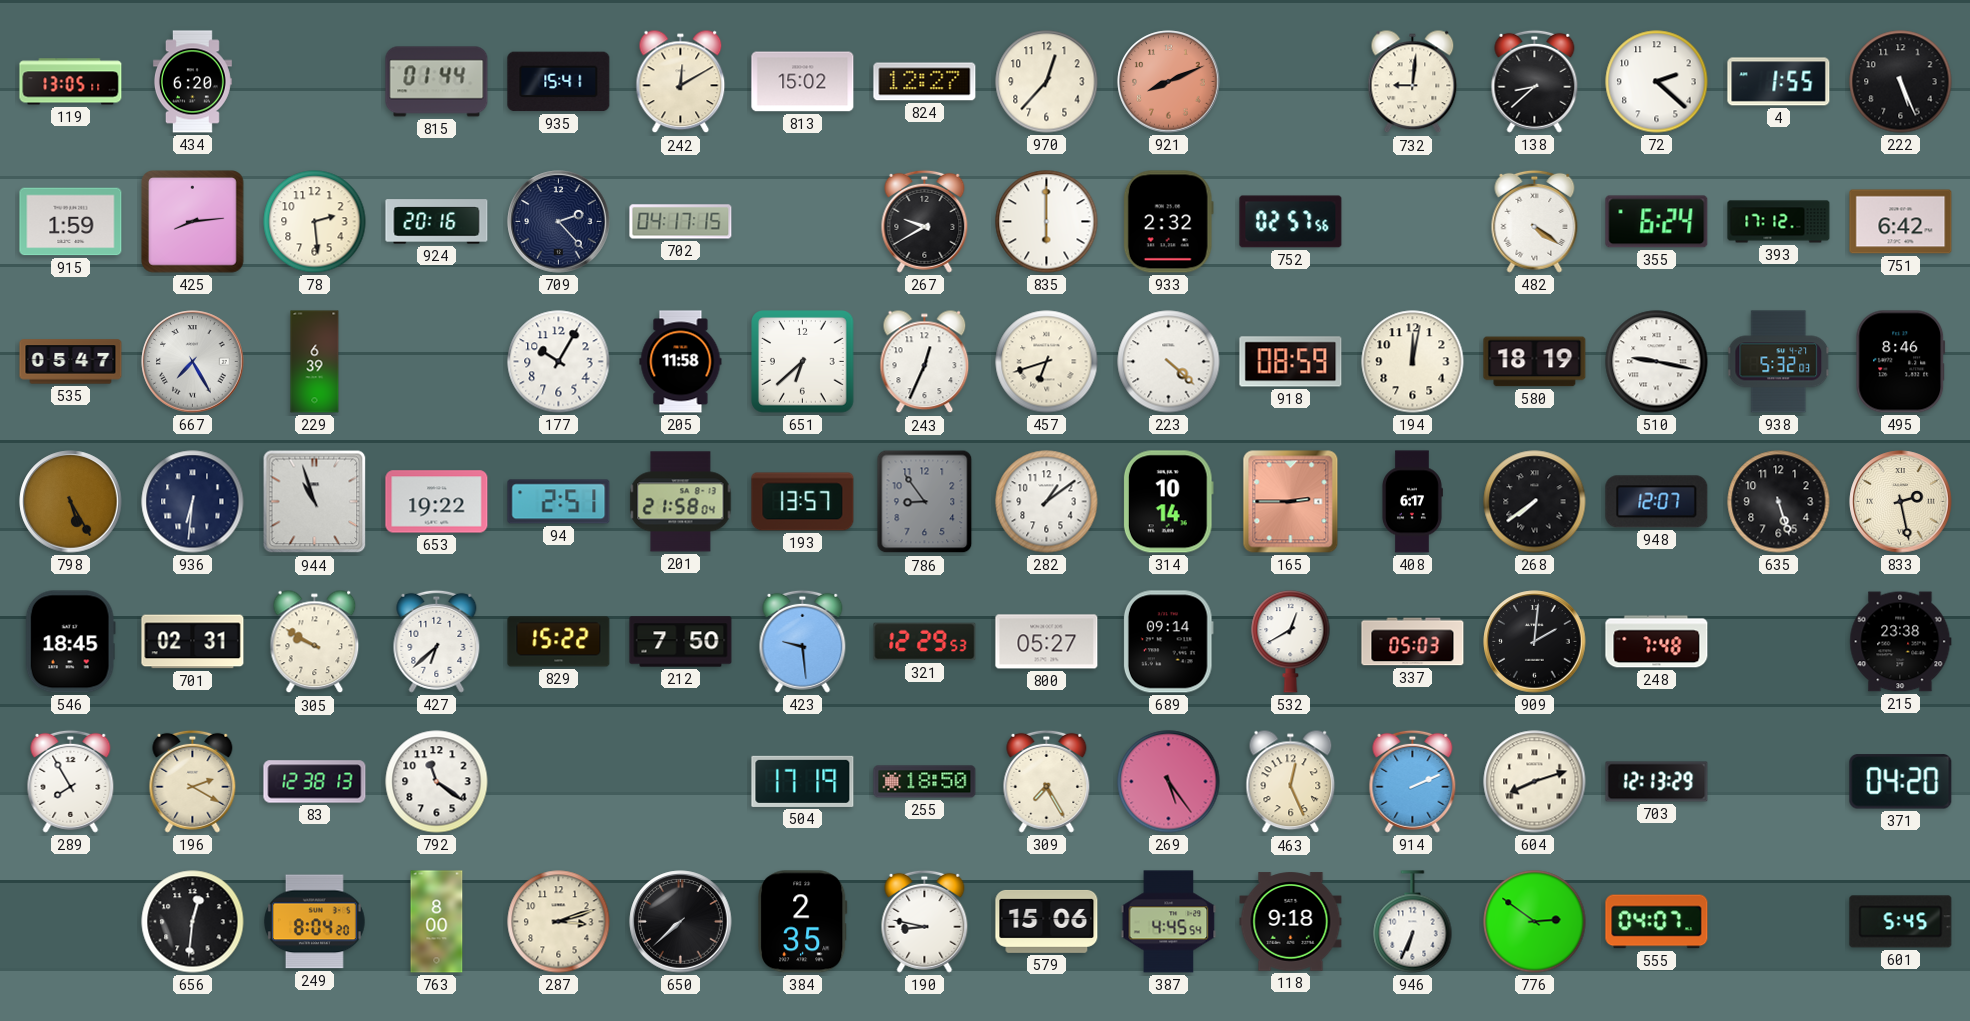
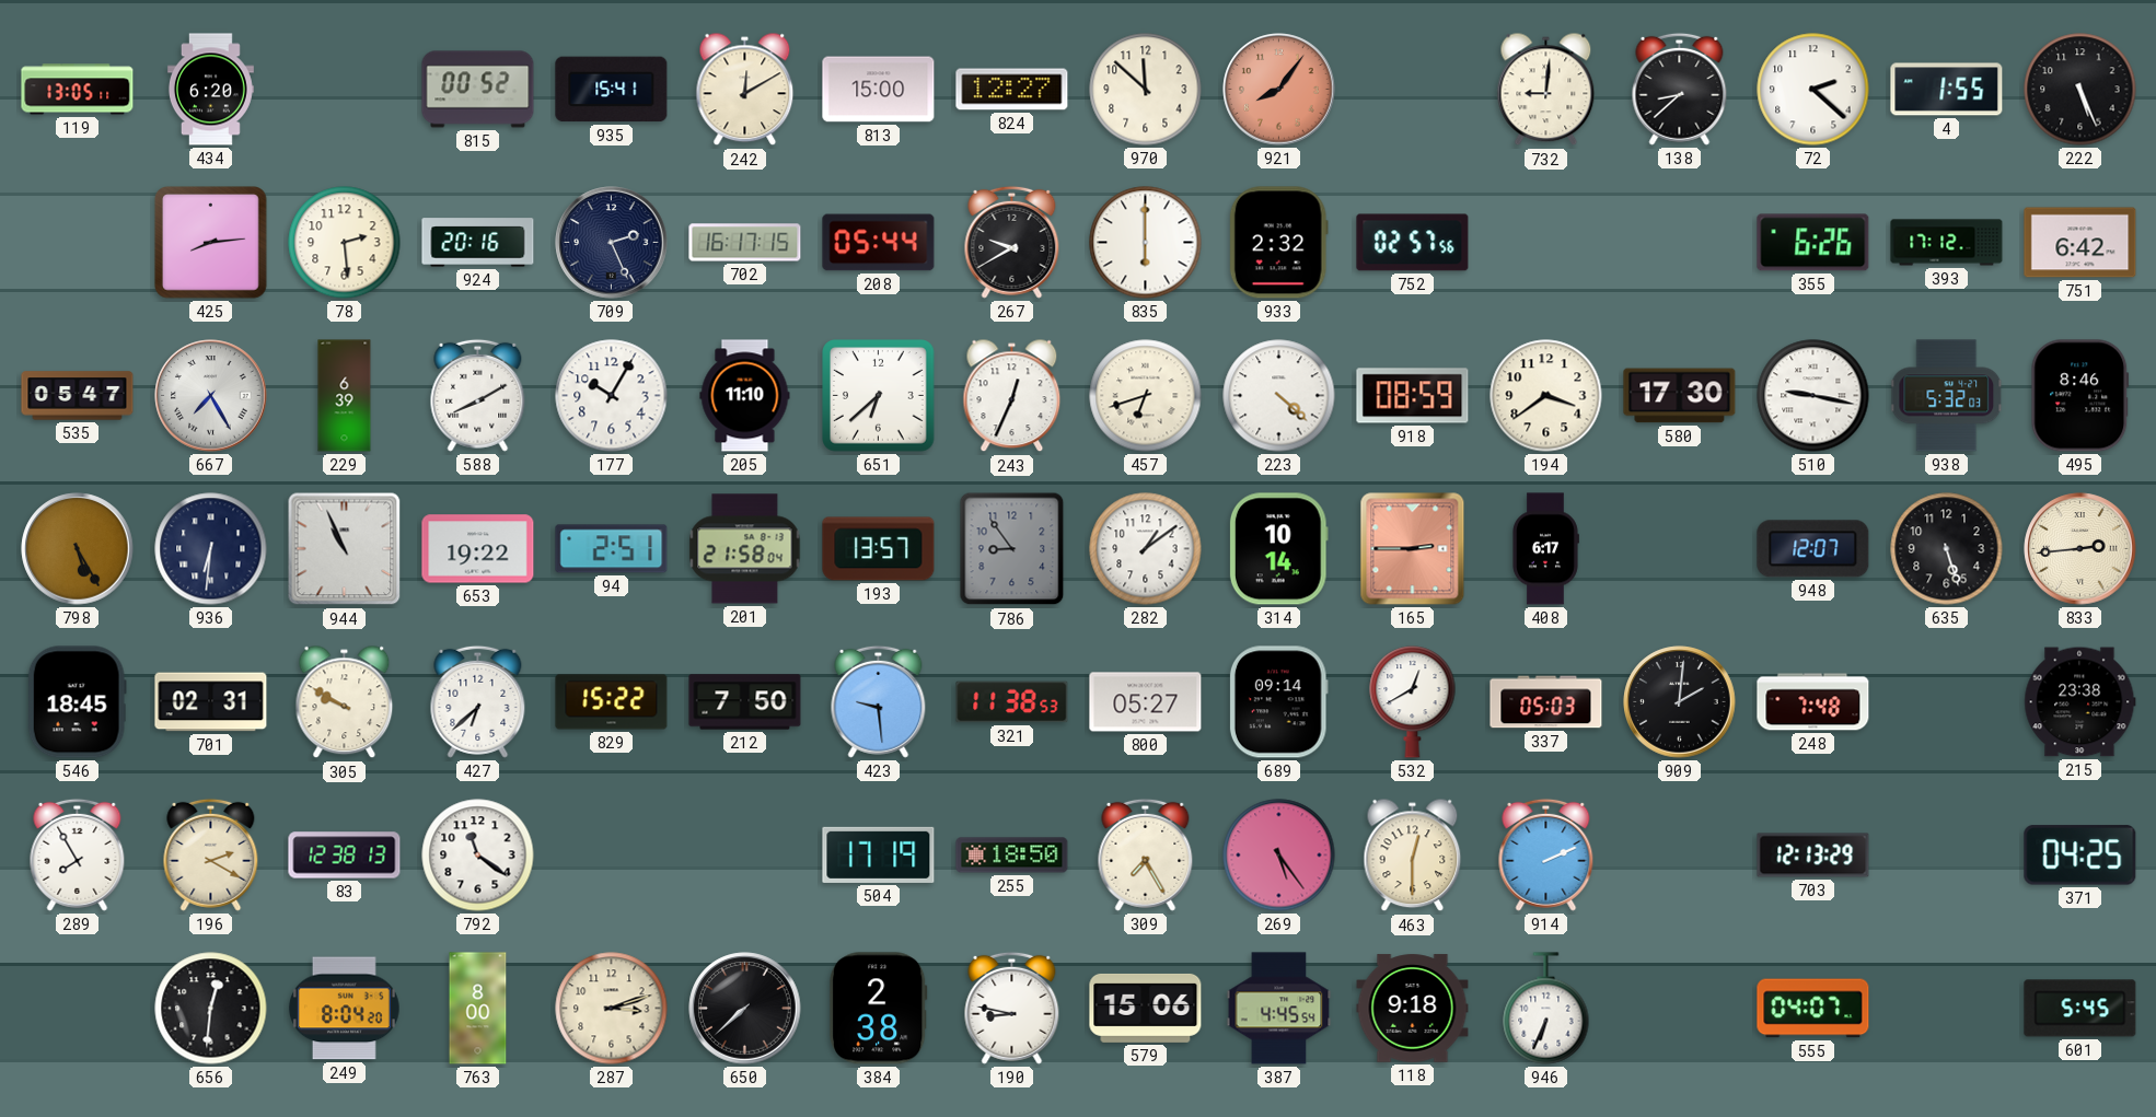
815: 01:44 -> 00:52 (478, 90)
813: 15:02 -> 15:00 (879, 90)
970: 12:37 -> 11:52 (1146, 90)
921: 8:11 -> 8:06 (1279, 90)
915: 1:59 -> none (71, 222)
709: 2:23 -> 2:26 (612, 243)
702: 04:17 -> 16:17 (745, 243)
208: none -> 05:44 (879, 243)
482: 4:21 -> none (1535, 221)
355: 6:24 -> 6:26 (1813, 243)
588: none -> 8:10 (478, 395)
205: 11:58 -> 11:10 (745, 396)
194: 12:02 -> 3:39 (1546, 396)
580: 18:19 -> 17:30 (1680, 396)
944: 10:57 -> 10:56 (345, 549)
268: 7:39 -> none (1535, 502)
833: 2:28 -> 2:44 (2080, 549)
321: 12:29 -> 11:38 (1012, 702)
463: 12:26 -> 12:30 (1413, 856)
604: 8:12 -> none (1535, 782)
371: 04:20 -> 04:25 (2080, 856)
384: 2:35 -> 2:38 (879, 1009)
776: 2:51 -> none (1535, 922)
